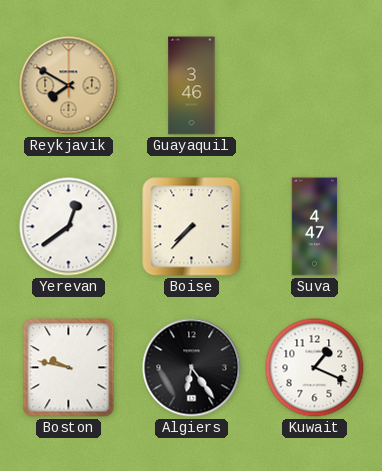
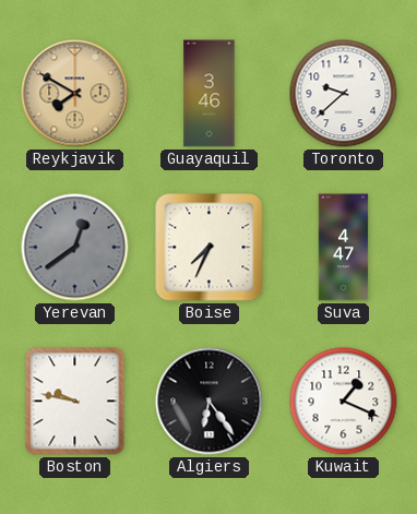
Toronto: none -> 9:38 (344, 94)
Yerevan dial: white -> grey (75, 248)
Boise: 7:37 -> 7:34 (210, 248)
